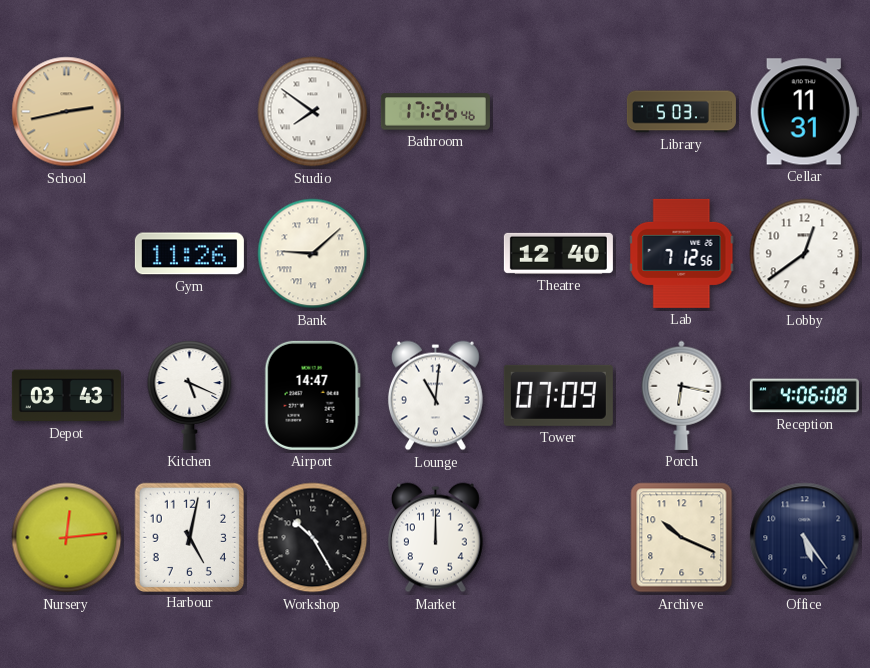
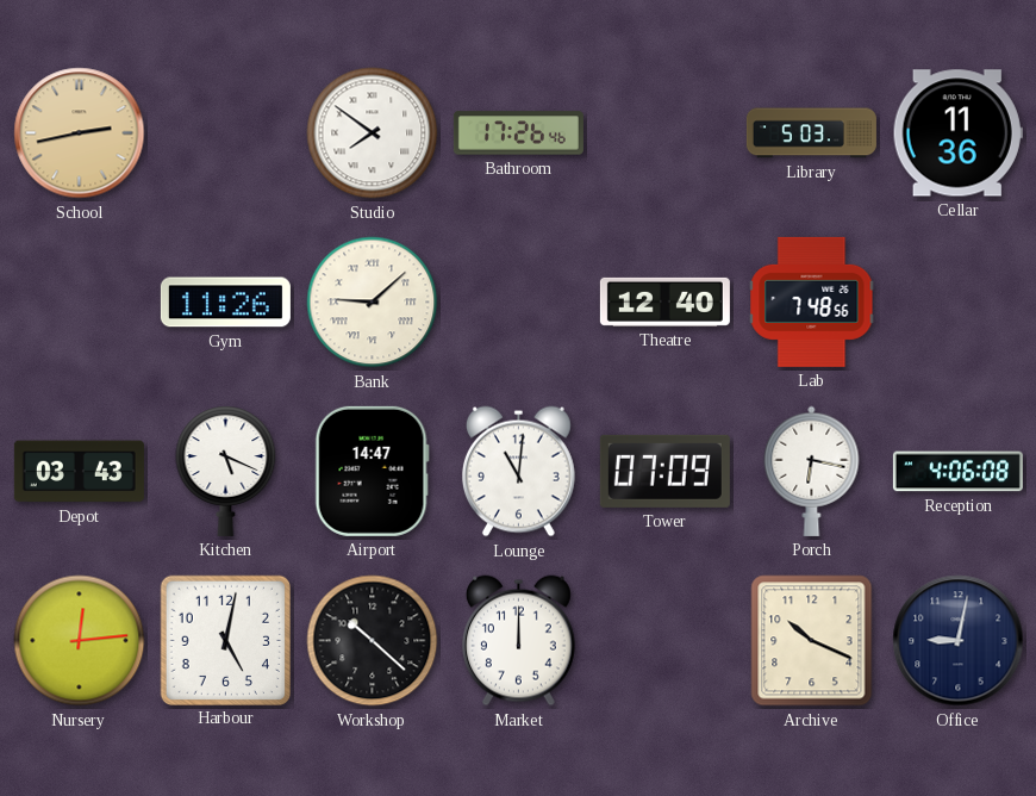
Cellar: 11:31 -> 11:36 (957, 133)
Lab: 7:12 -> 7:48 (812, 301)
Lobby: 12:39 -> none (805, 254)
Workshop: 10:25 -> 10:22 (373, 641)
Office: 5:24 -> 9:02 (959, 641)
